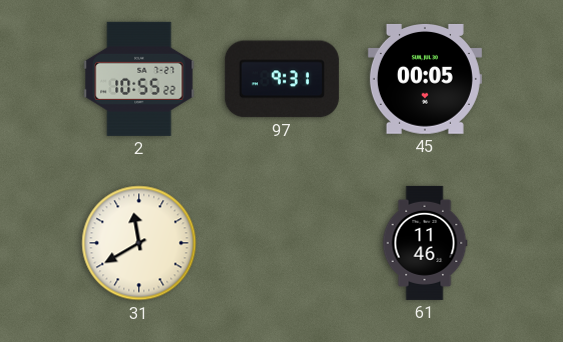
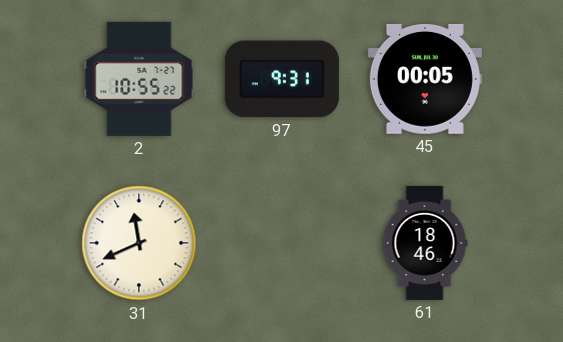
31: 11:40 -> 11:41 (139, 243)
61: 11:46 -> 18:46 (425, 243)
